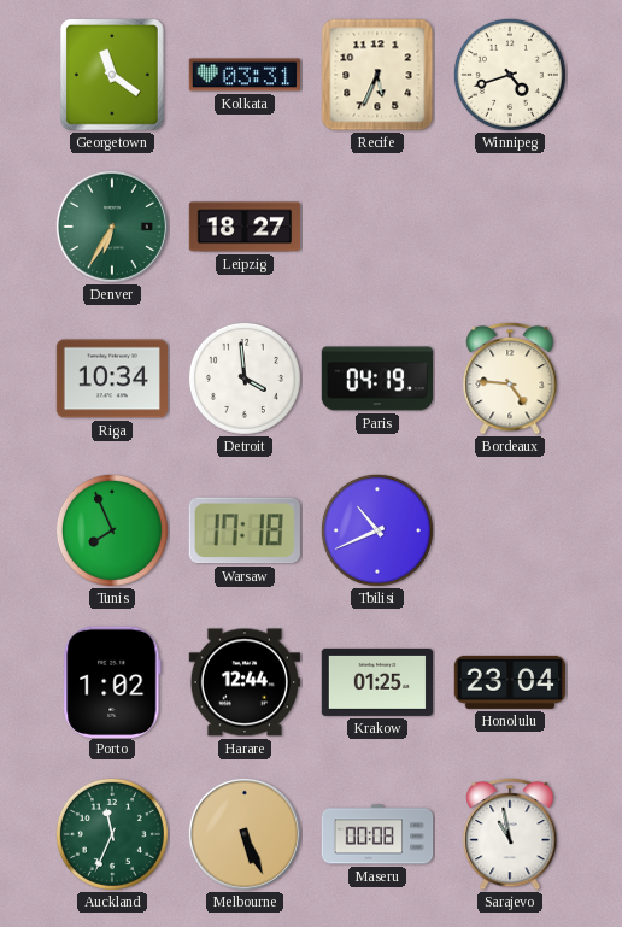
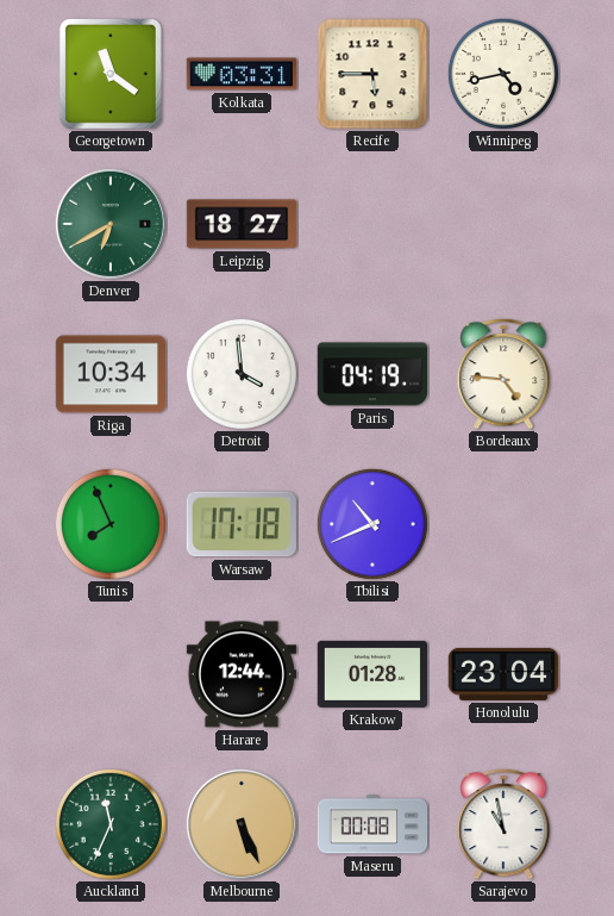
Recife: 5:34 -> 5:45 (372, 74)
Winnipeg: 4:42 -> 4:43 (503, 74)
Denver: 6:35 -> 6:40 (111, 224)
Porto: 1:02 -> none (112, 681)
Krakow: 01:25 -> 01:28 (372, 674)
